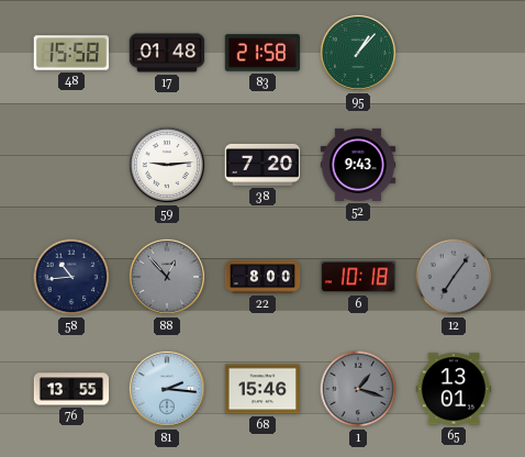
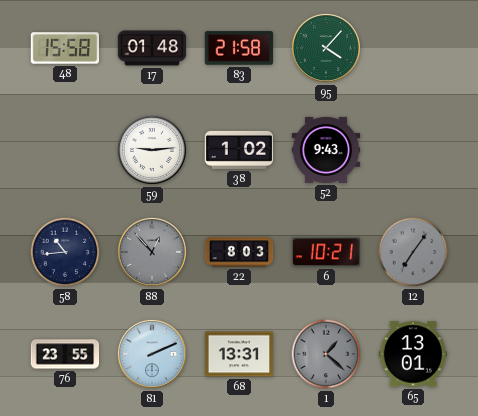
95: 1:07 -> 4:07 (326, 48)
38: 7:20 -> 1:02 (239, 150)
22: 8:00 -> 8:03 (239, 252)
6: 10:18 -> 10:21 (326, 252)
76: 13:55 -> 23:55 (65, 354)
81: 2:16 -> 2:11 (152, 354)
68: 15:46 -> 13:31 (239, 354)
1: 1:18 -> 1:22 (326, 354)
